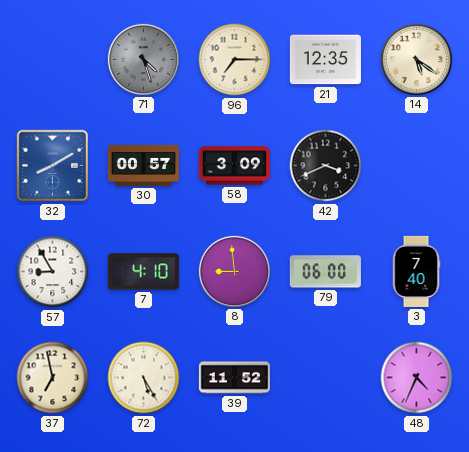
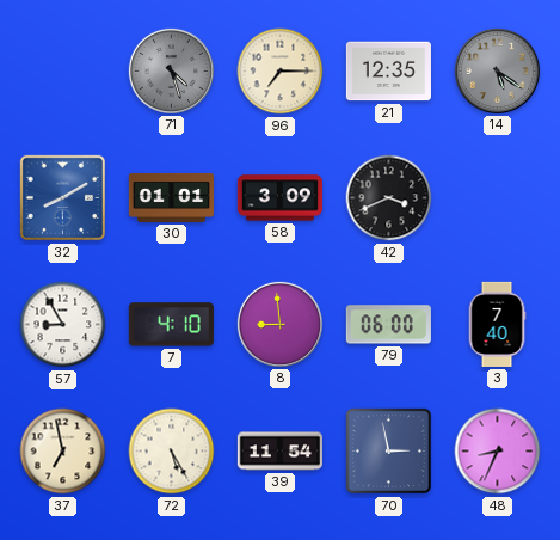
14 dial: cream -> grey (497, 70)
30: 00:57 -> 01:01 (171, 197)
39: 11:52 -> 11:54 (279, 452)
70: none -> 2:58 (389, 452)
48: 4:34 -> 8:34 (498, 452)
